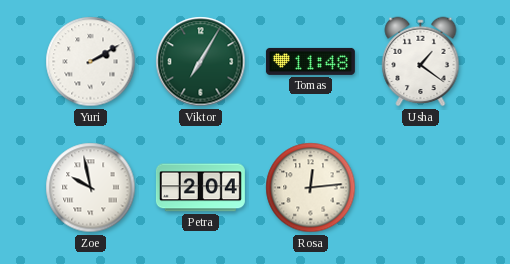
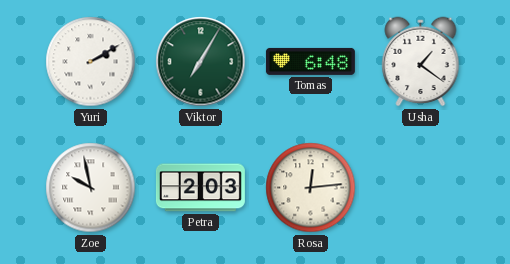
Tomas: 11:48 -> 6:48 (310, 61)
Petra: 2:04 -> 2:03 (200, 188)
